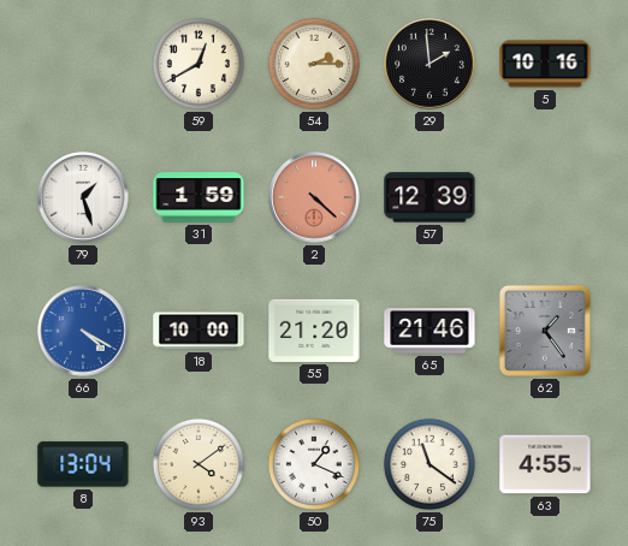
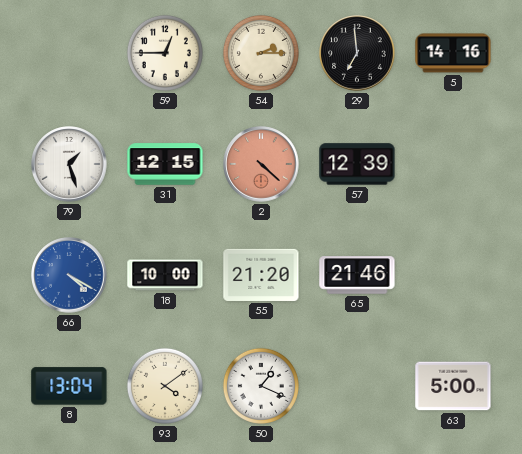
59: 12:40 -> 12:45 (165, 53)
29: 1:59 -> 6:59 (357, 53)
5: 10:16 -> 14:16 (453, 53)
31: 1:59 -> 12:15 (165, 164)
62: 1:24 -> none (545, 331)
75: 11:21 -> none (429, 464)
63: 4:55 -> 5:00 (453, 386)
